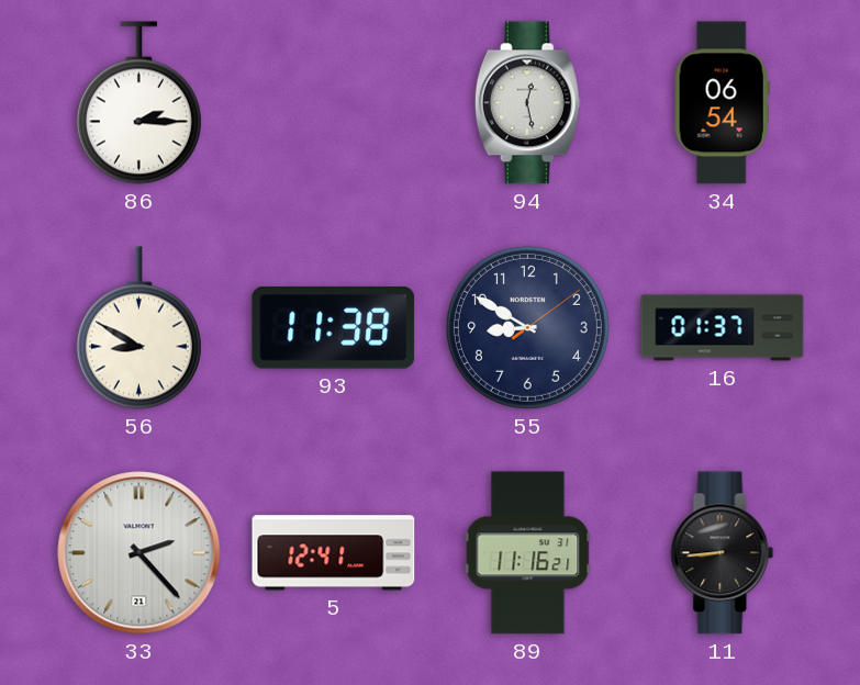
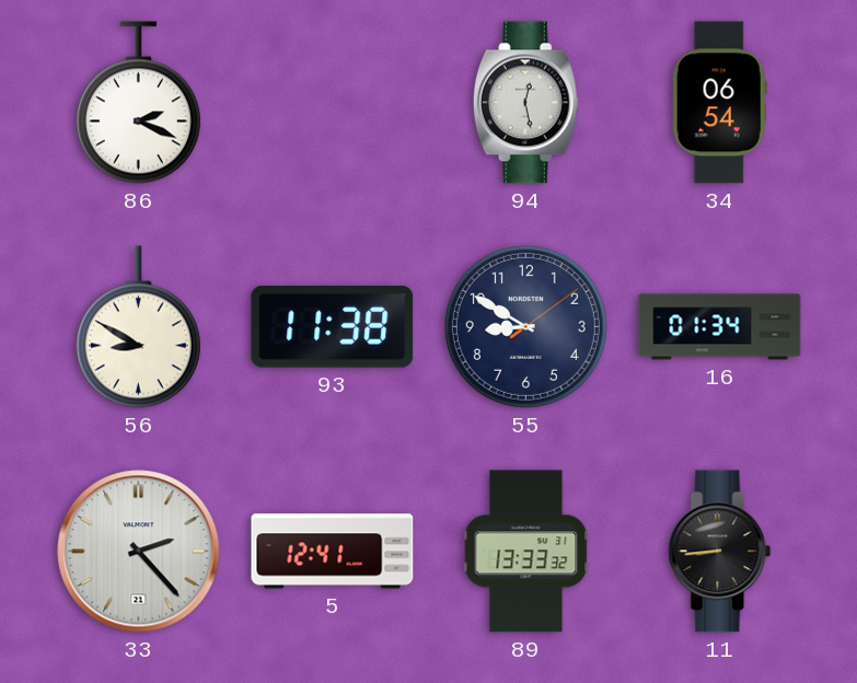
86: 2:15 -> 2:19 (138, 103)
16: 01:37 -> 01:34 (720, 327)
89: 11:16 -> 13:33 (526, 552)
